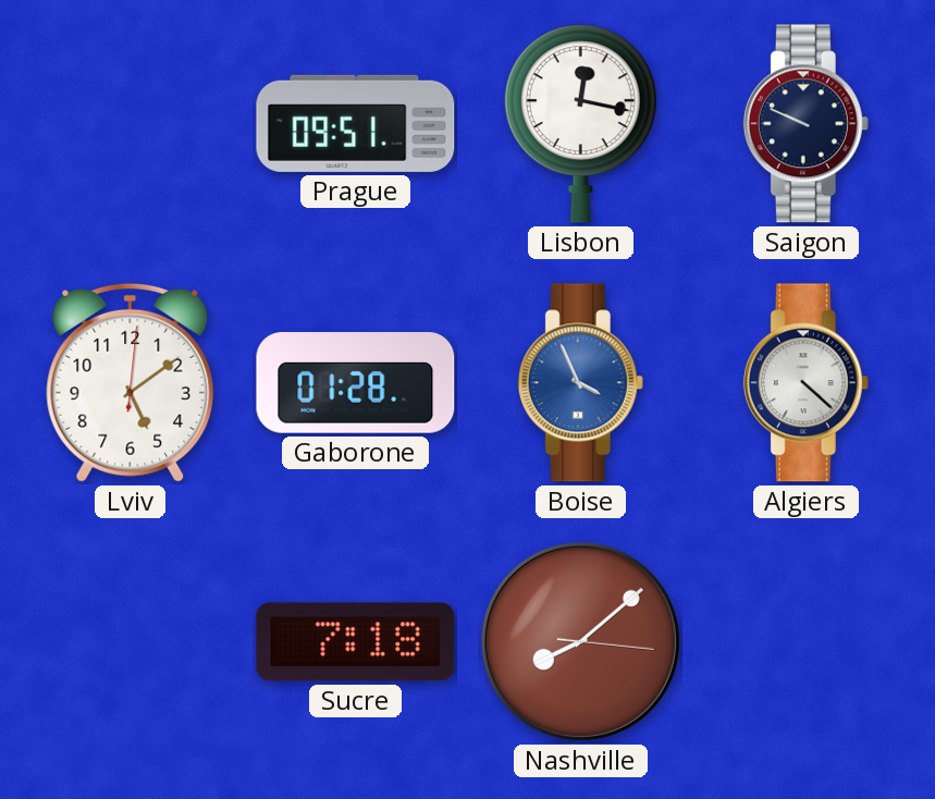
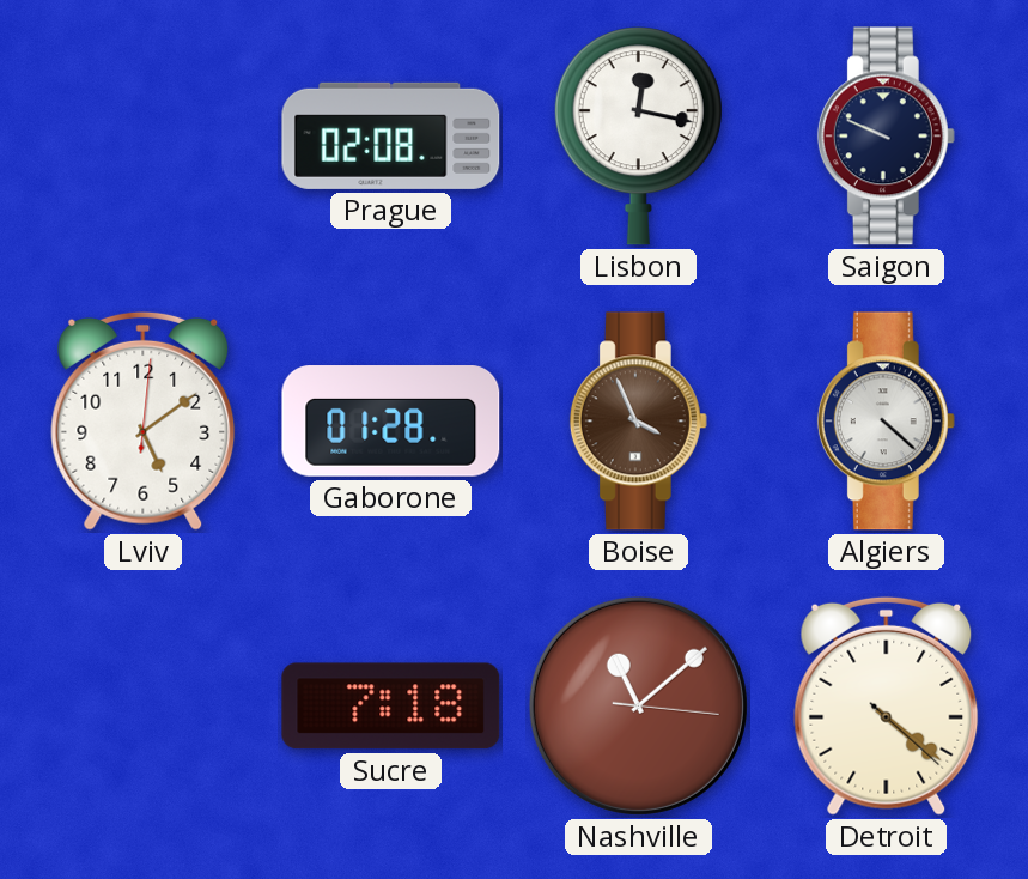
Prague: 09:51 -> 02:08 (391, 135)
Boise dial: blue -> brown (638, 422)
Nashville: 8:08 -> 11:08 (638, 705)
Detroit: none -> 4:21 (887, 705)
